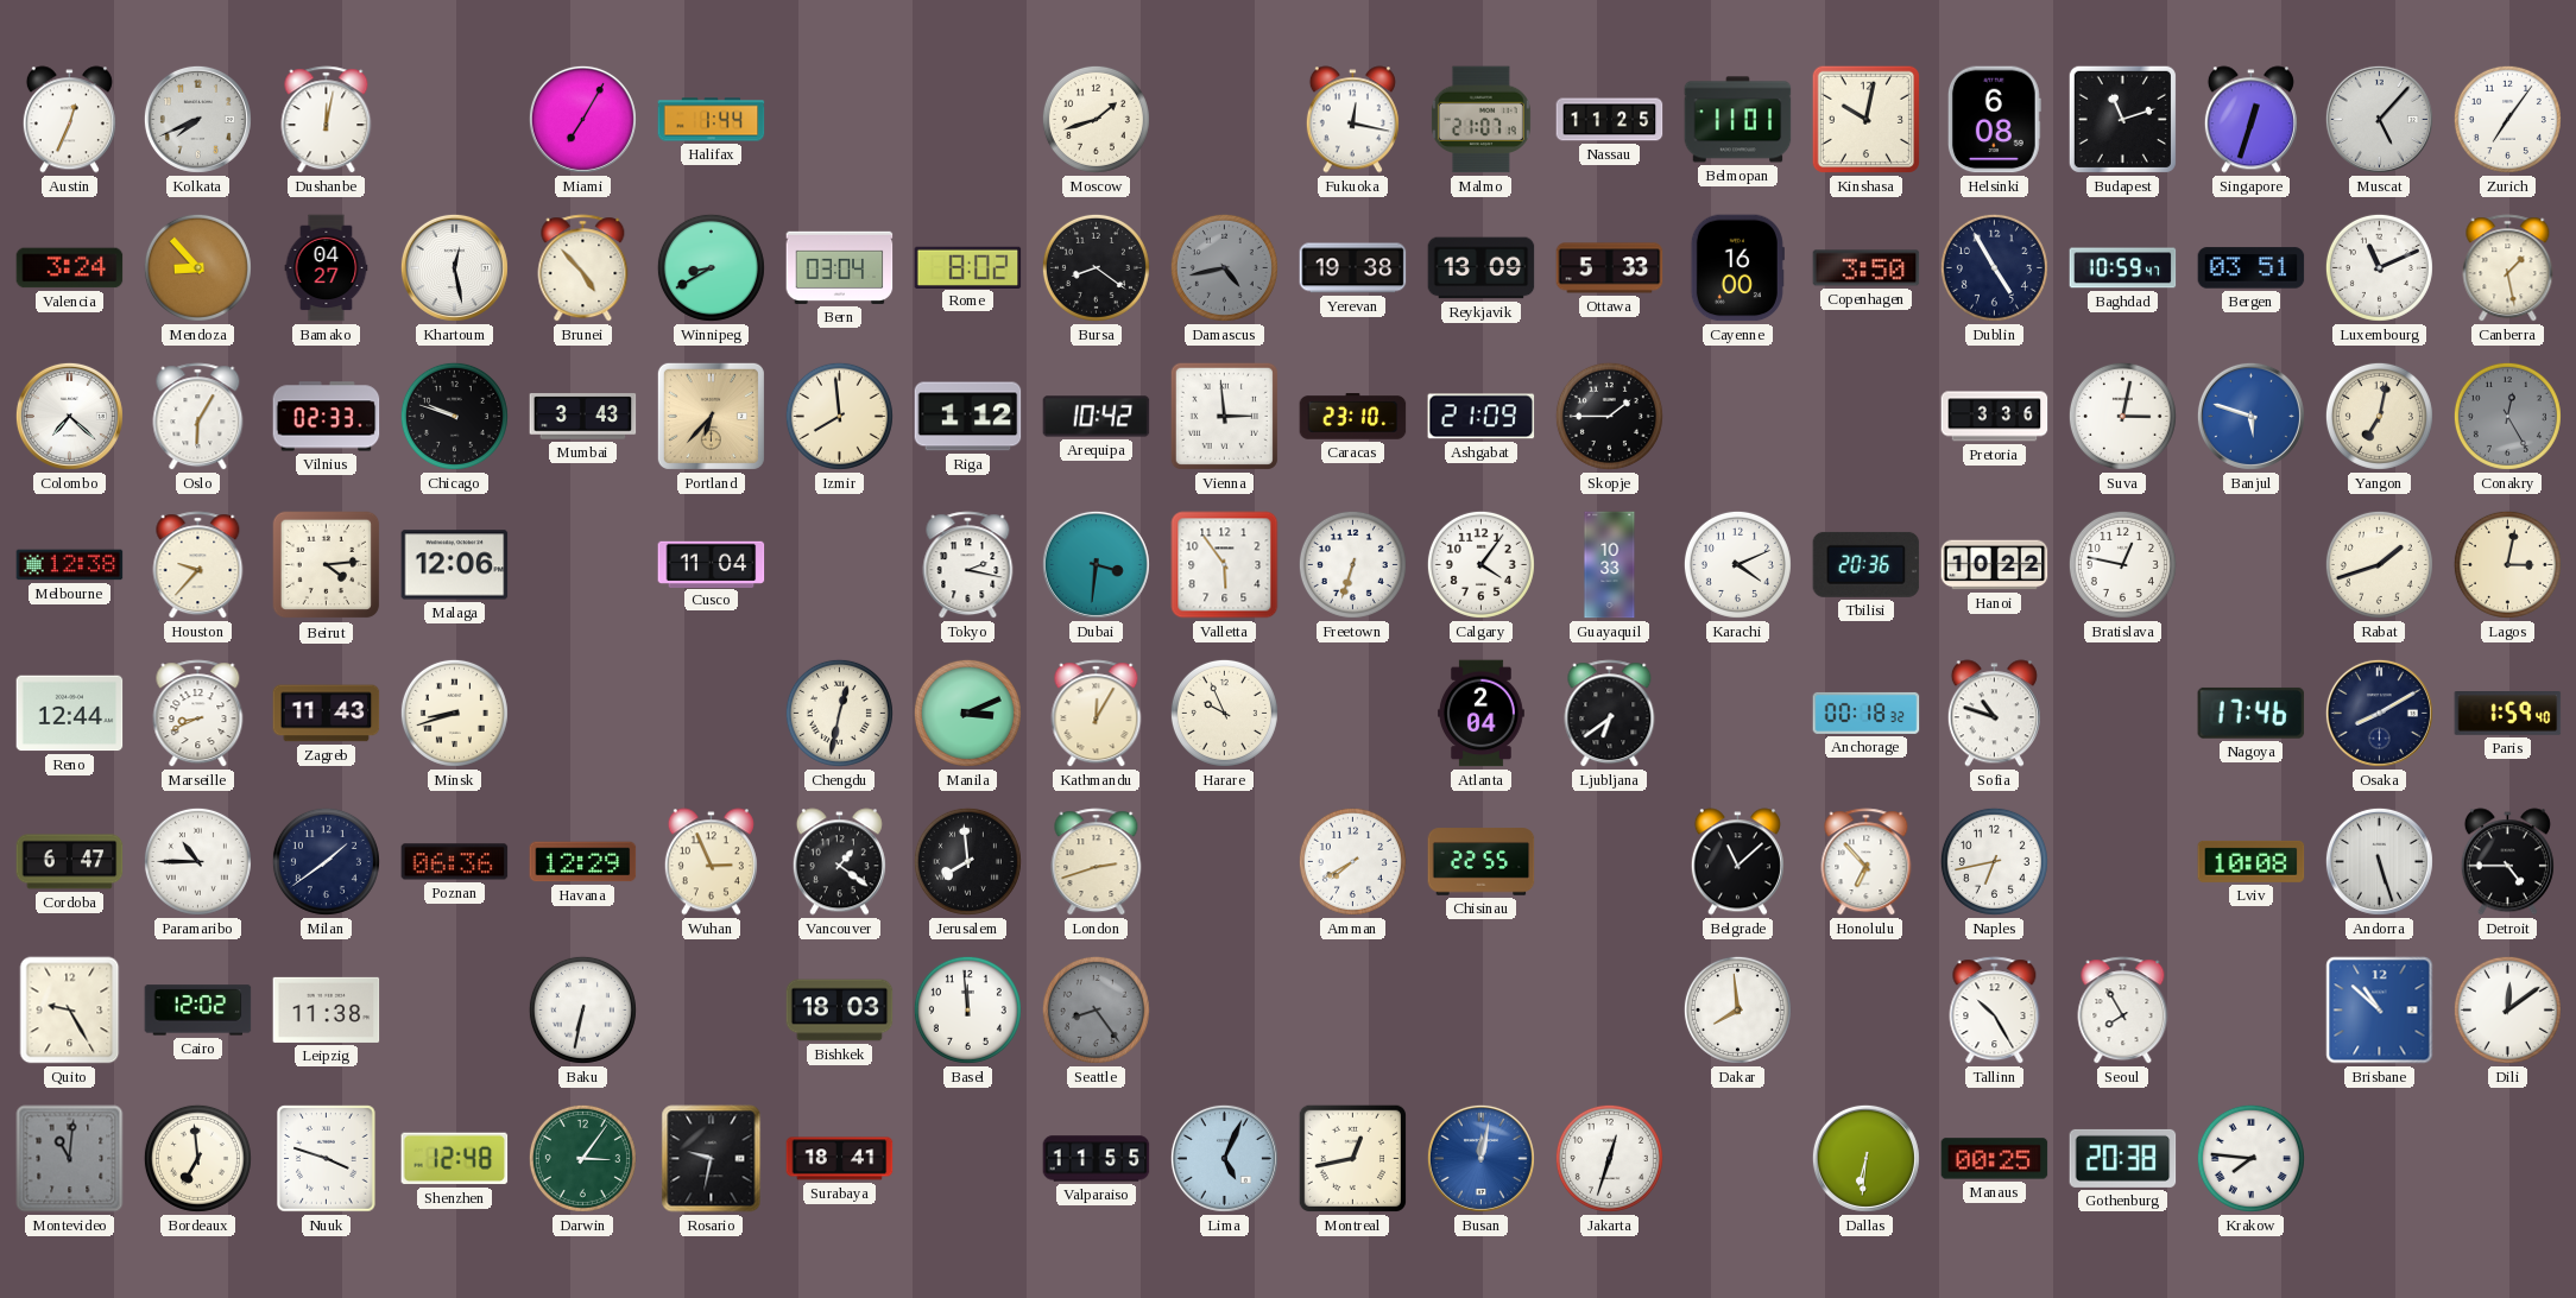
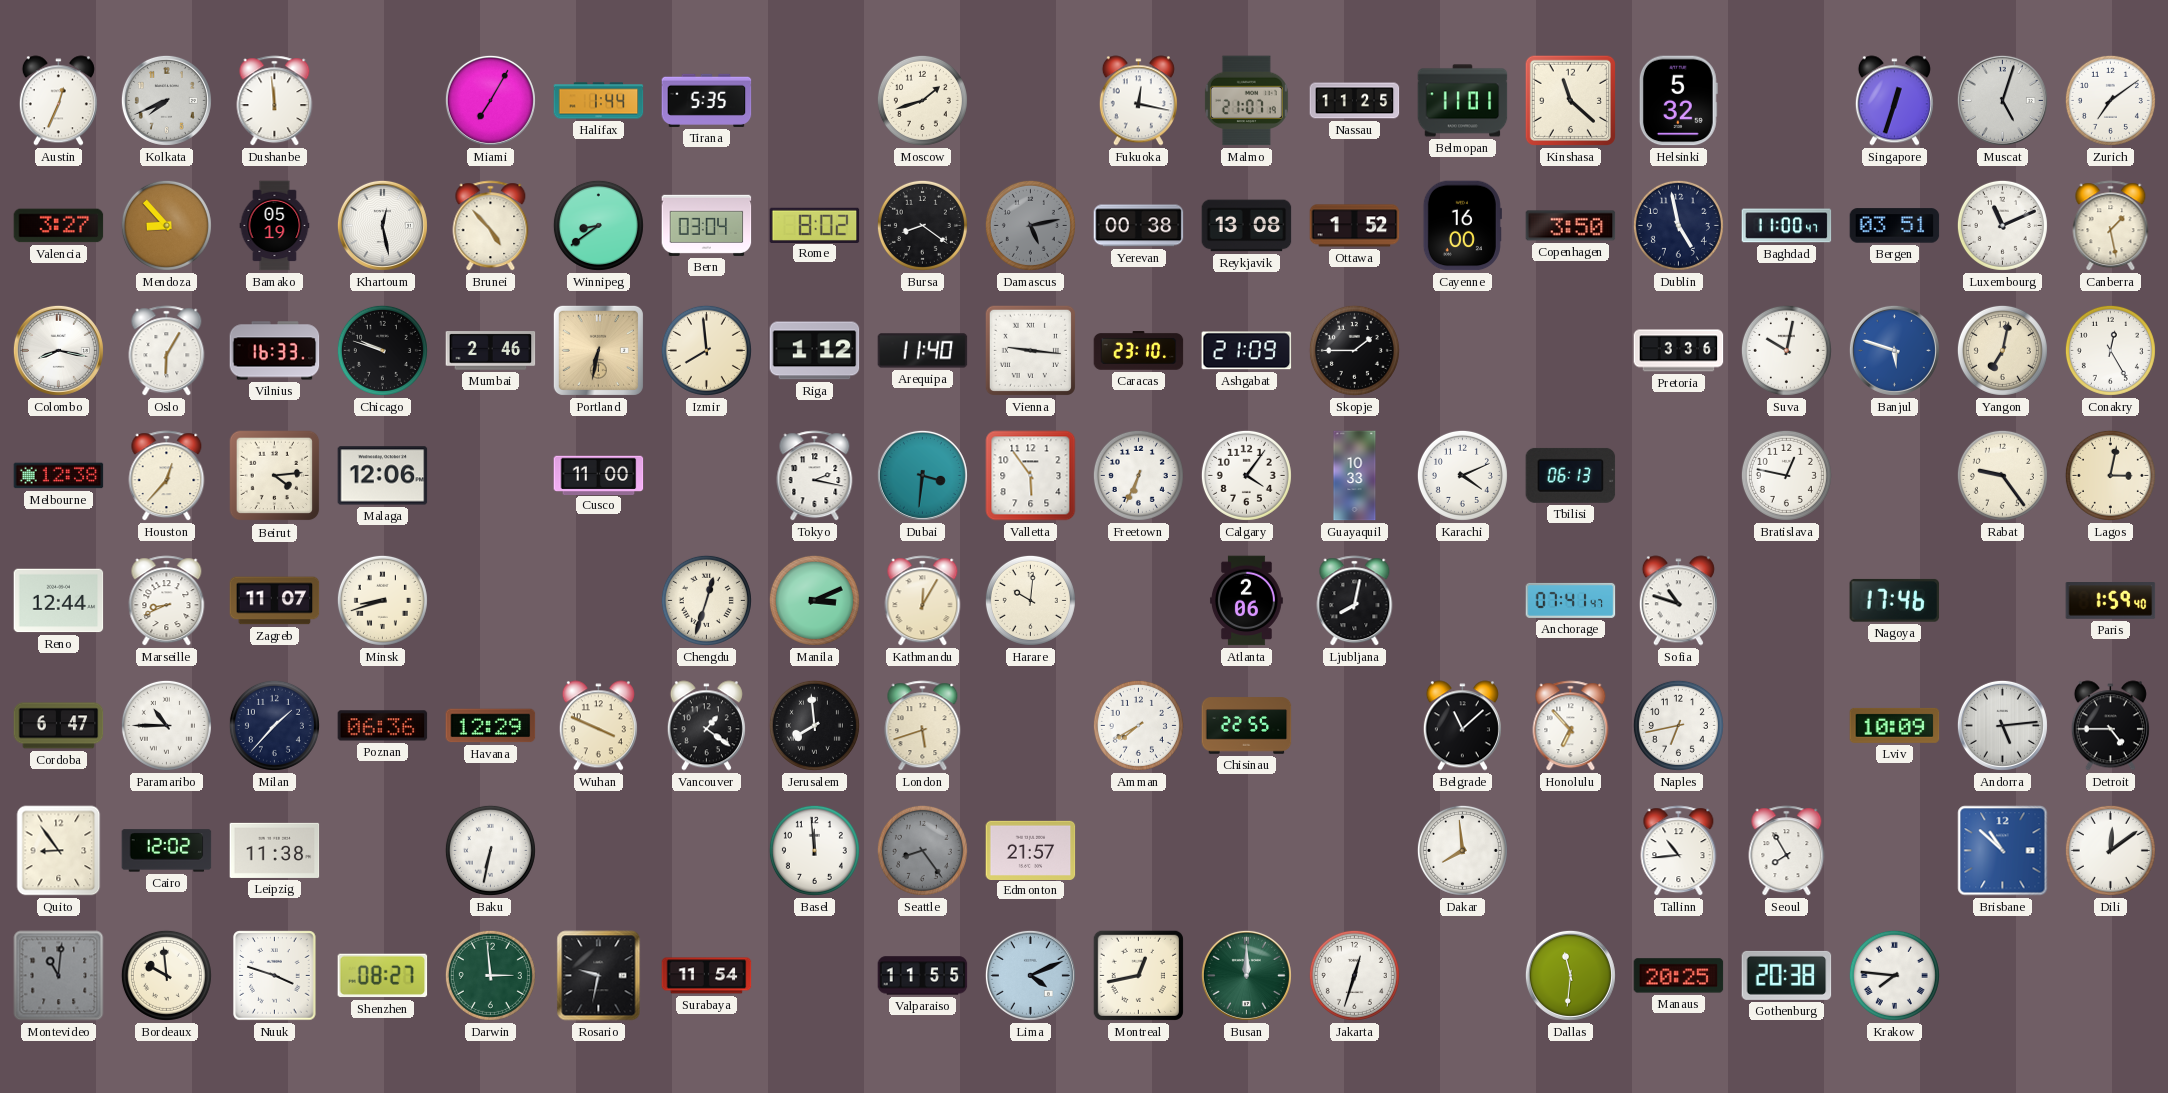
Dushanbe: 12:02 -> 11:59 (275, 101)
Tirana: none -> 5:35 (707, 100)
Kinshasa: 10:02 -> 11:22 (1570, 100)
Helsinki: 6:08 -> 5:32 (1678, 101)
Budapest: 11:12 -> none (2122, 119)
Muscat: 5:07 -> 5:03 (2002, 100)
Zurich: 7:06 -> 7:09 (2110, 100)
Valencia: 3:24 -> 3:27 (59, 226)
Bamako: 04:27 -> 05:19 (275, 226)
Winnipeg: 8:40 -> 8:39 (598, 225)
Damascus: 4:43 -> 5:13 (1030, 225)
Yerevan: 19:38 -> 00:38 (1139, 226)
Reykjavik: 13:09 -> 13:08 (1247, 226)
Ottawa: 5:33 -> 1:52 (1355, 226)
Dublin: 4:55 -> 4:58 (1678, 225)
Baghdad: 10:59 -> 11:00 (1787, 226)
Colombo: 7:22 -> 8:17 (58, 350)
Vilnius: 02:33 -> 16:33 (275, 351)
Mumbai: 3:43 -> 2:46 (491, 351)
Portland: 6:37 -> 6:32 (598, 350)
Arequipa: 10:42 -> 11:40 (923, 351)
Vienna: 2:59 -> 9:16 (1030, 350)
Suva: 3:02 -> 10:02 (1786, 350)
Conakry dial: grey -> white (2110, 350)
Houston: 9:37 -> 12:37 (167, 476)
Cusco: 11:04 -> 11:00 (599, 475)
Freetown: 6:33 -> 6:34 (1138, 475)
Tbilisi: 20:36 -> 06:13 (1571, 475)
Hanoi: 10:22 -> none (1995, 565)
Rabat: 1:42 -> 9:24 (2002, 475)
Zagreb: 11:43 -> 11:07 (275, 601)
Chengdu: 12:32 -> 12:33 (706, 600)
Harare: 9:56 -> 10:01 (1030, 600)
Atlanta: 2:04 -> 2:06 (1246, 601)
Ljubljana: 6:39 -> 8:02 (1355, 601)
Anchorage: 00:18 -> 07:41 (1571, 600)
Osaka: 8:10 -> none (2379, 713)
Milan: 1:39 -> 1:37 (274, 725)
Wuhan: 2:56 -> 3:49 (598, 726)
London: 2:42 -> 5:42 (923, 726)
Lviv: 10:08 -> 10:09 (1895, 725)
Andorra: 5:27 -> 5:14 (2002, 725)
Quito: 9:25 -> 8:54 (59, 851)
Bishkek: 18:03 -> none (840, 1011)
Edmonton: none -> 21:57 (1031, 850)
Tallinn: 10:25 -> 10:44 (1679, 851)
Bordeaux: 6:59 -> 9:59 (166, 975)
Shenzhen: 12:48 -> 08:27 (383, 976)
Darwin: 3:06 -> 2:59 (490, 975)
Surabaya: 18:41 -> 11:54 (707, 976)
Lima: 5:04 -> 4:11 (1030, 975)
Busan: 12:02 -> 12:00 (1246, 975)
Busan dial: blue -> green (1246, 975)
Dallas: 6:31 -> 11:31 (1570, 975)
Manaus: 00:25 -> 20:25 (1679, 976)
